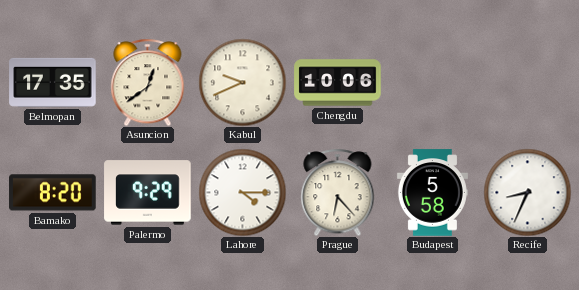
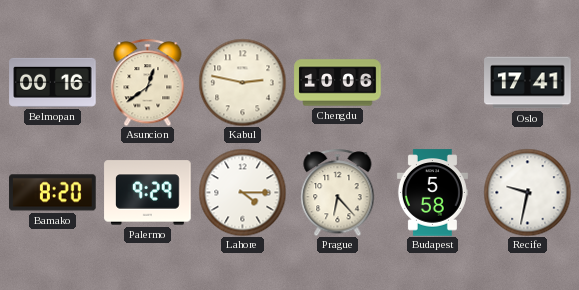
Belmopan: 17:35 -> 00:16 (53, 82)
Kabul: 9:41 -> 2:47 (242, 82)
Oslo: none -> 17:41 (528, 83)
Recife: 8:34 -> 9:32 (527, 192)
